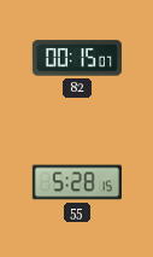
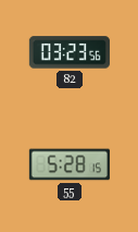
82: 00:15 -> 03:23 (70, 52)
